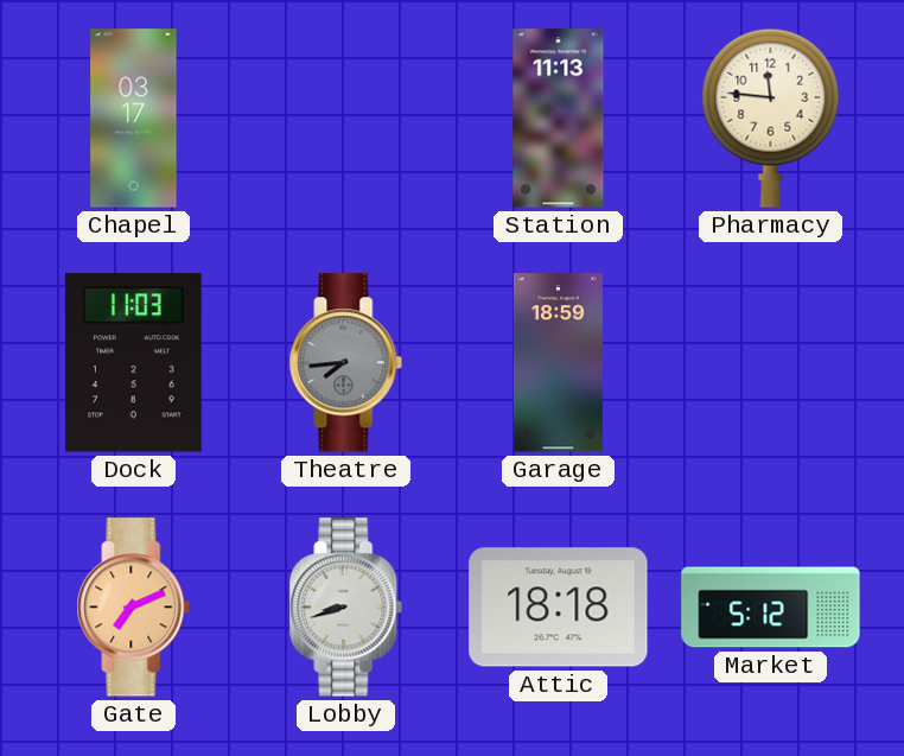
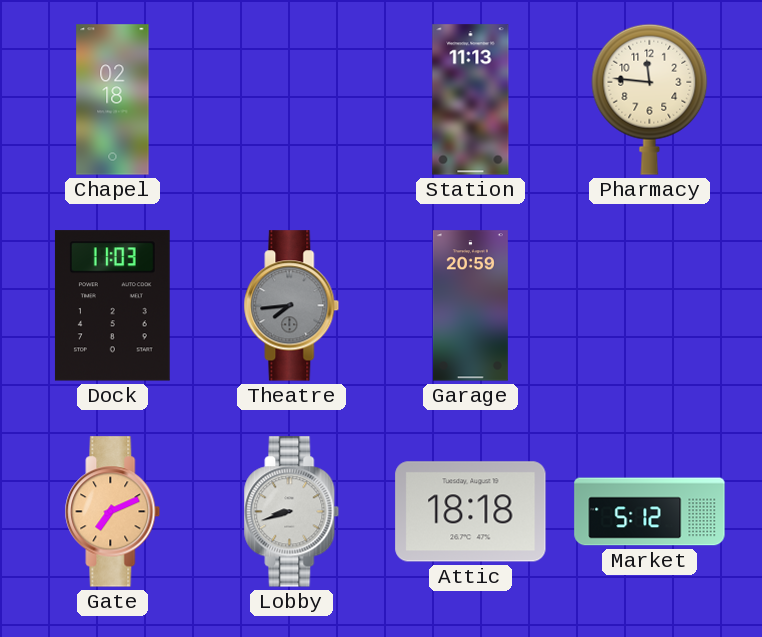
Chapel: 03:17 -> 02:18 (113, 100)
Garage: 18:59 -> 20:59 (470, 306)
